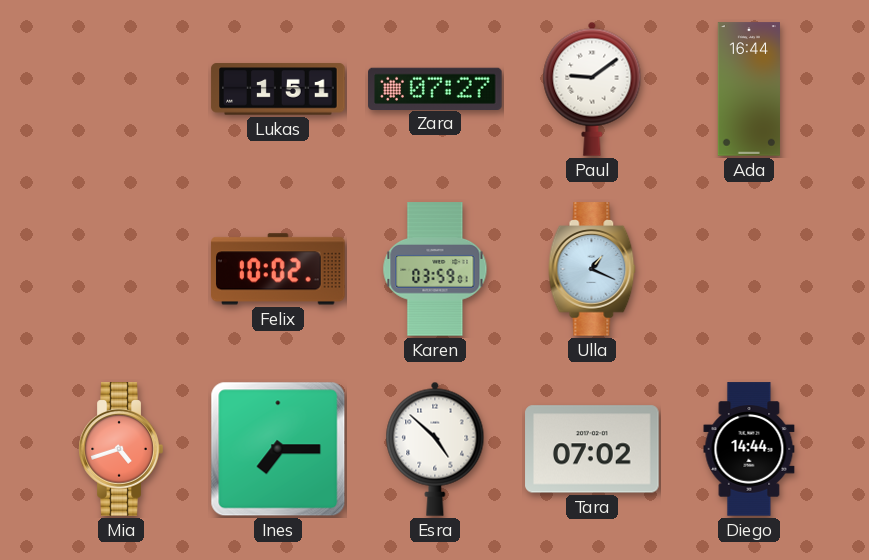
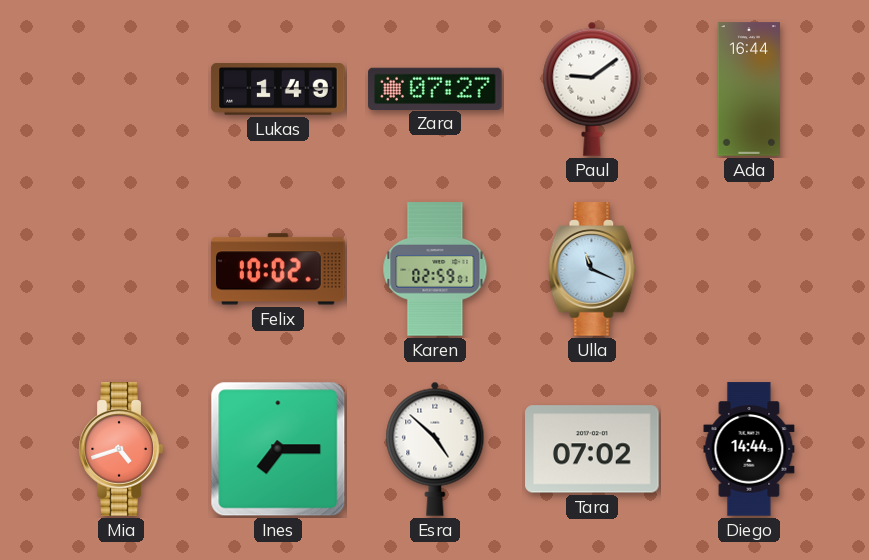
Lukas: 1:51 -> 1:49 (278, 89)
Karen: 03:59 -> 02:59 (435, 269)
Ulla: 1:19 -> 11:19 (592, 269)
